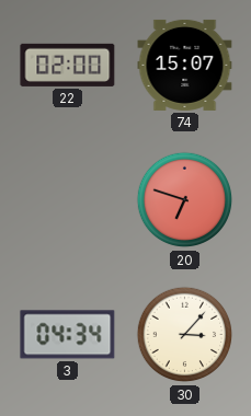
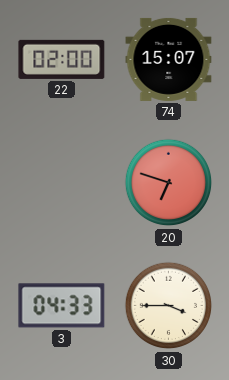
3: 04:34 -> 04:33 (62, 306)
30: 3:07 -> 3:45 (169, 306)
